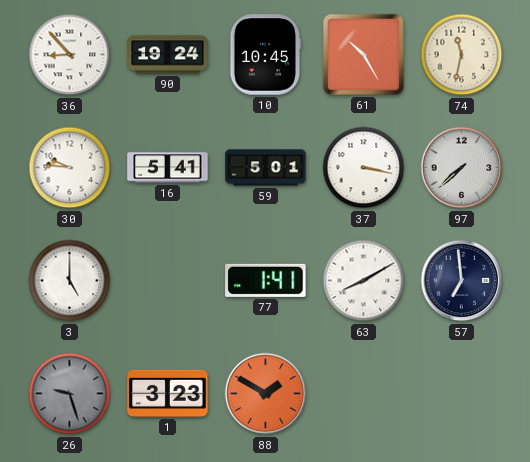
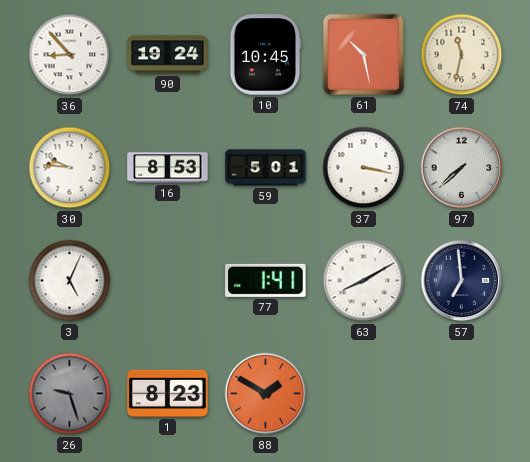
61: 10:25 -> 10:28 (363, 54)
16: 5:41 -> 8:53 (168, 168)
3: 5:00 -> 5:04 (70, 281)
1: 3:23 -> 8:23 (168, 393)
